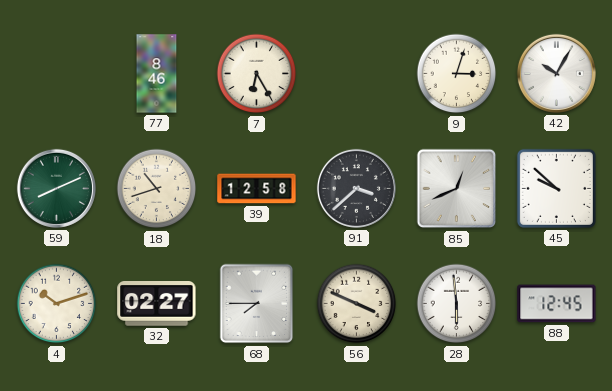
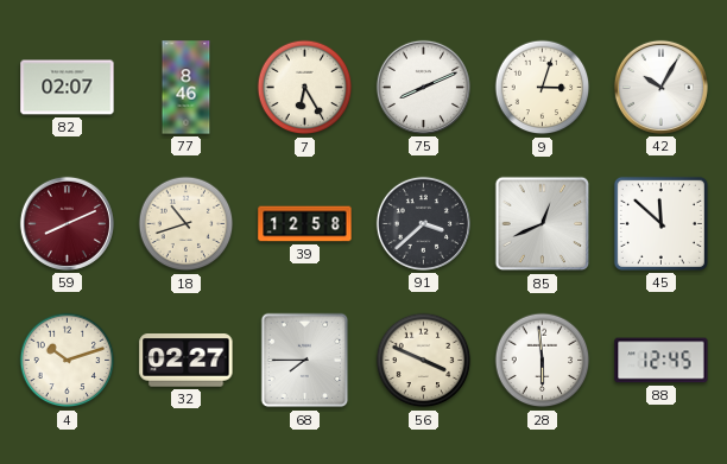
82: none -> 02:07 (68, 88)
75: none -> 8:11 (423, 87)
59 dial: green -> burgundy (67, 223)
45: 9:52 -> 11:52 (660, 223)
